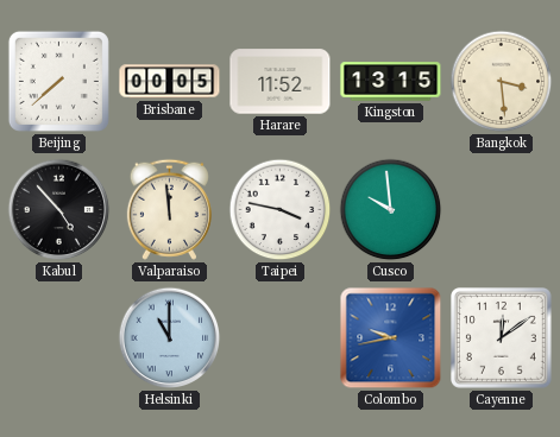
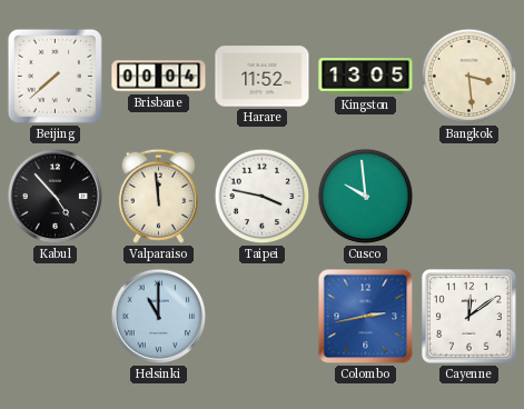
Brisbane: 00:05 -> 00:04 (159, 77)
Kingston: 13:15 -> 13:05 (366, 77)
Colombo: 9:43 -> 2:43 (366, 317)
